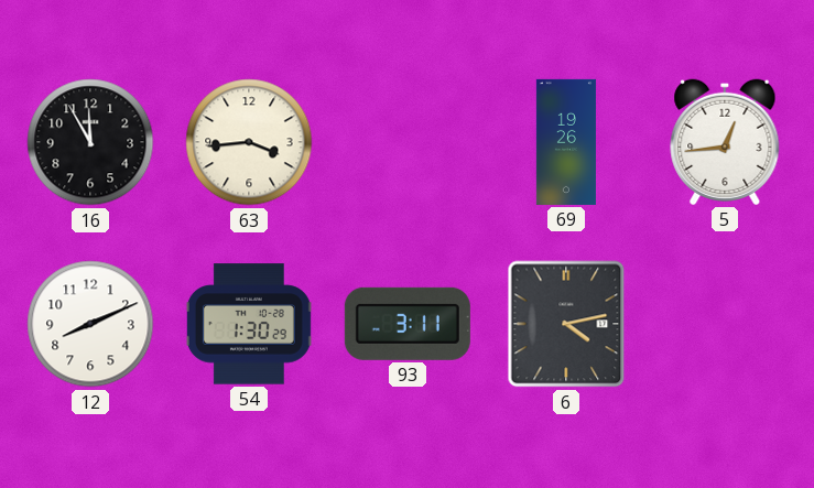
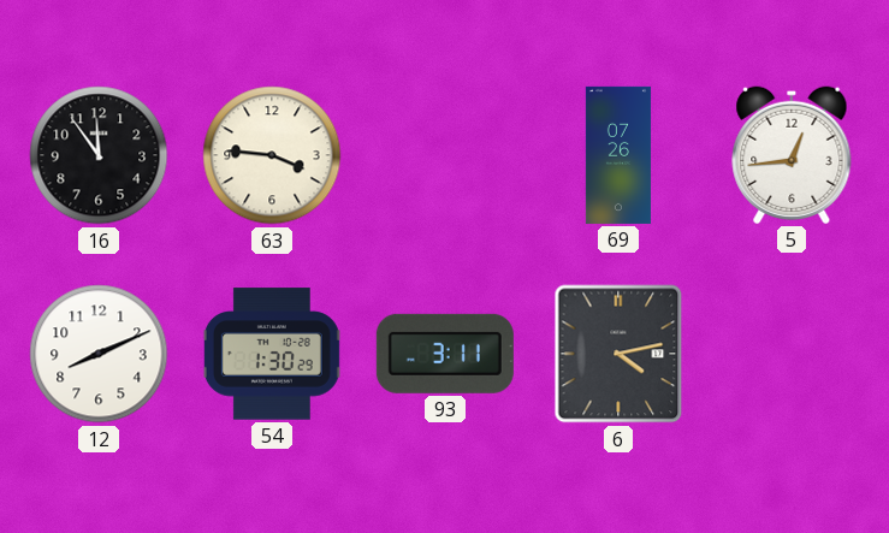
16: 11:55 -> 11:54 (99, 155)
63: 3:44 -> 3:46 (272, 155)
69: 19:26 -> 07:26 (618, 155)
